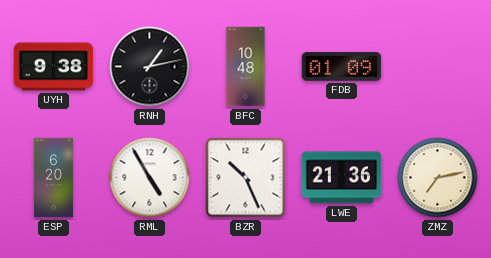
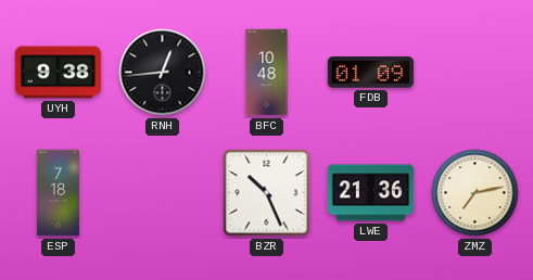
RNH: 1:13 -> 12:44 (163, 73)
ESP: 6:20 -> 7:18 (58, 193)
RML: 4:55 -> none (150, 178)
